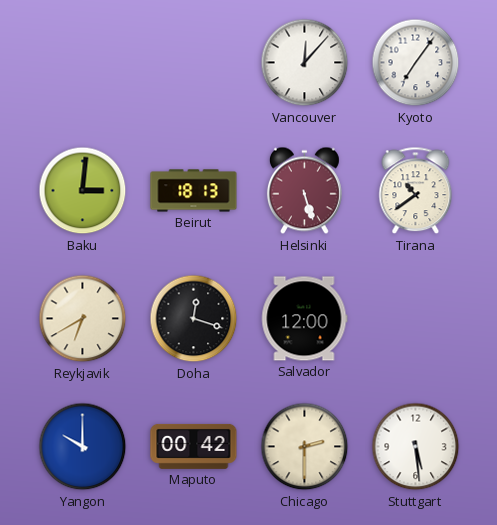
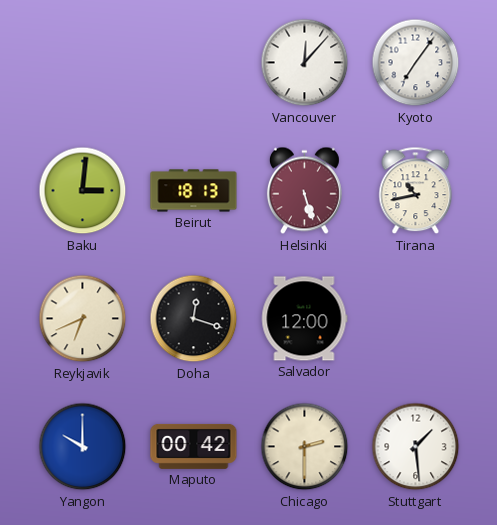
Tirana: 10:39 -> 10:43 (416, 191)
Reykjavik: 6:40 -> 6:41 (83, 319)
Stuttgart: 5:29 -> 1:29 (416, 447)
